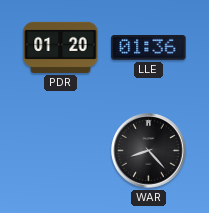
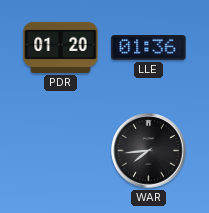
WAR: 8:23 -> 7:44 (149, 151)
